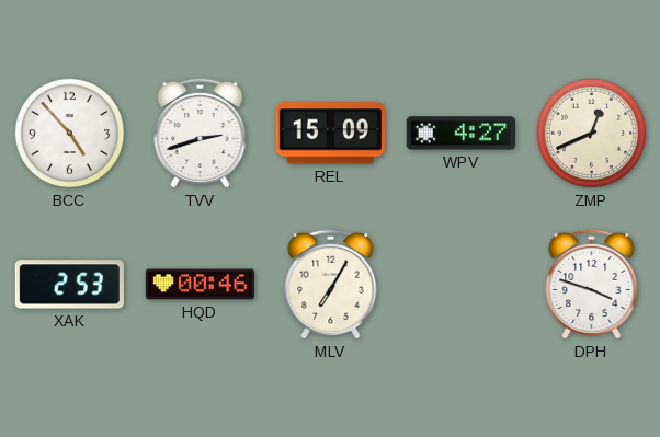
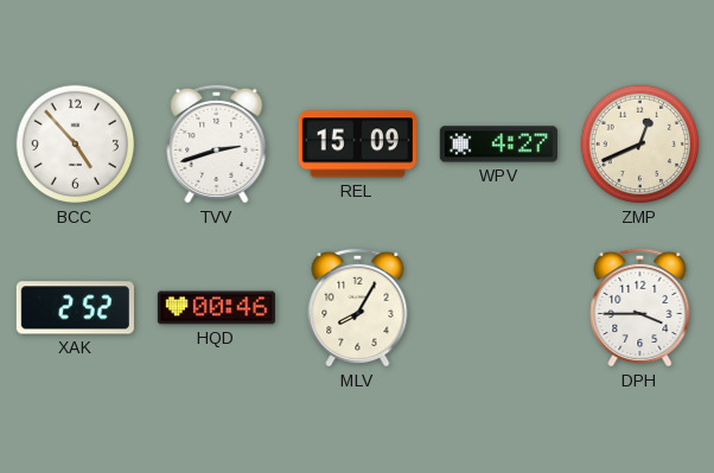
XAK: 2:53 -> 2:52 (75, 308)
MLV: 7:05 -> 8:05 (358, 307)
DPH: 3:48 -> 3:45 (640, 307)
